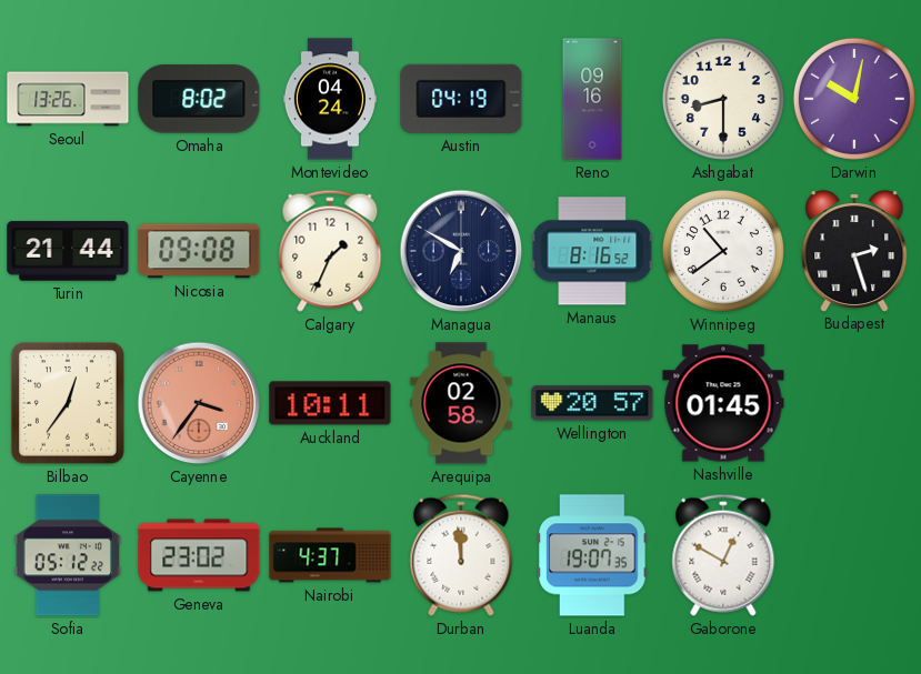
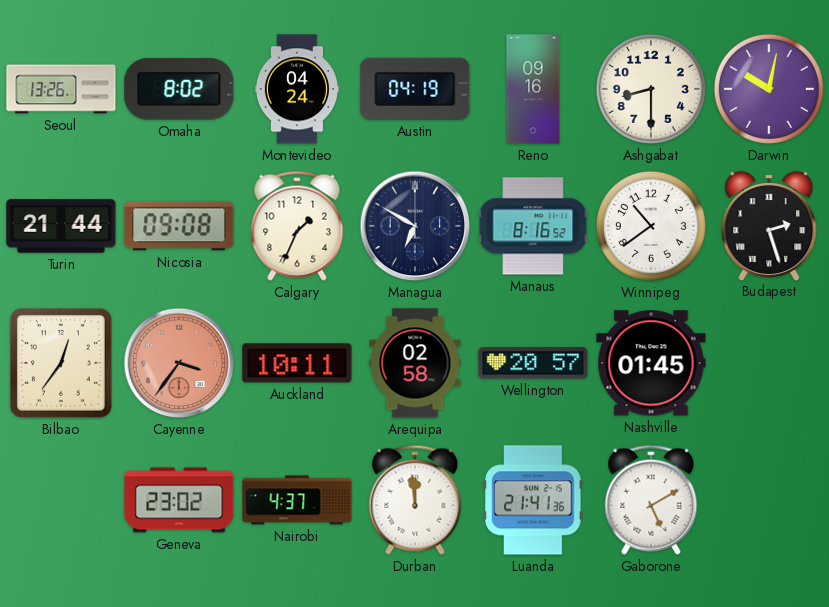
Sofia: 05:12 -> none (68, 555)
Luanda: 19:07 -> 21:41 (533, 500)
Gaborone: 12:50 -> 5:10 (651, 500)
